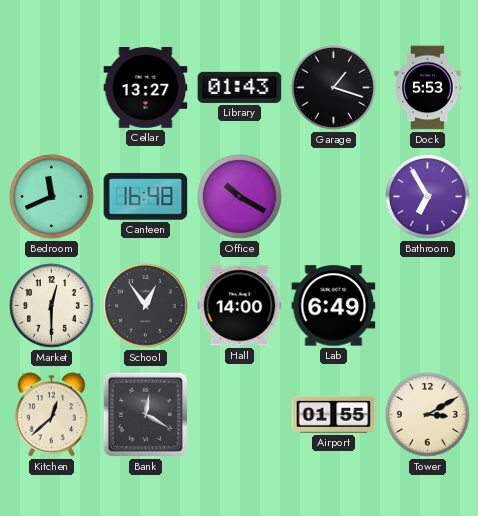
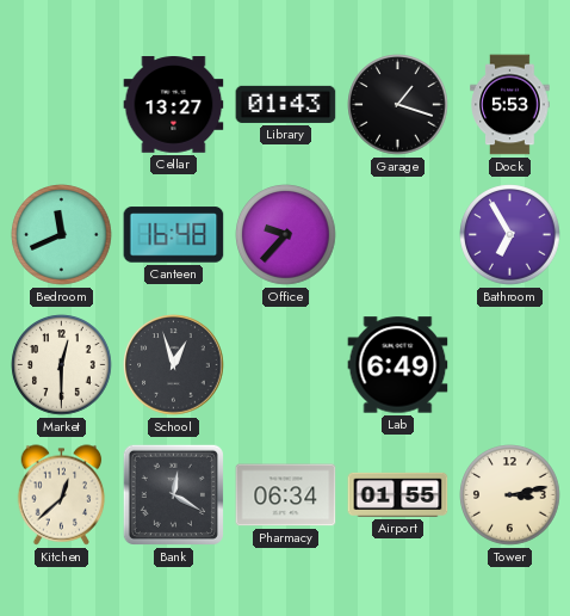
Office: 10:20 -> 9:37 (286, 235)
School: 12:54 -> 12:57 (174, 365)
Hall: 14:00 -> none (240, 306)
Pharmacy: none -> 06:34 (286, 495)
Tower: 3:10 -> 3:13 (510, 495)
